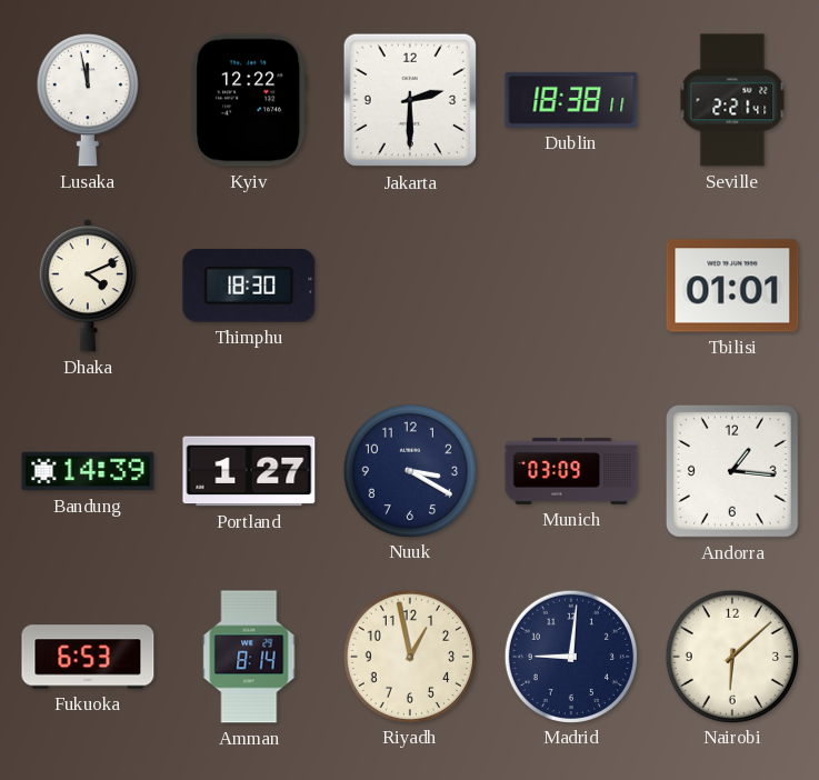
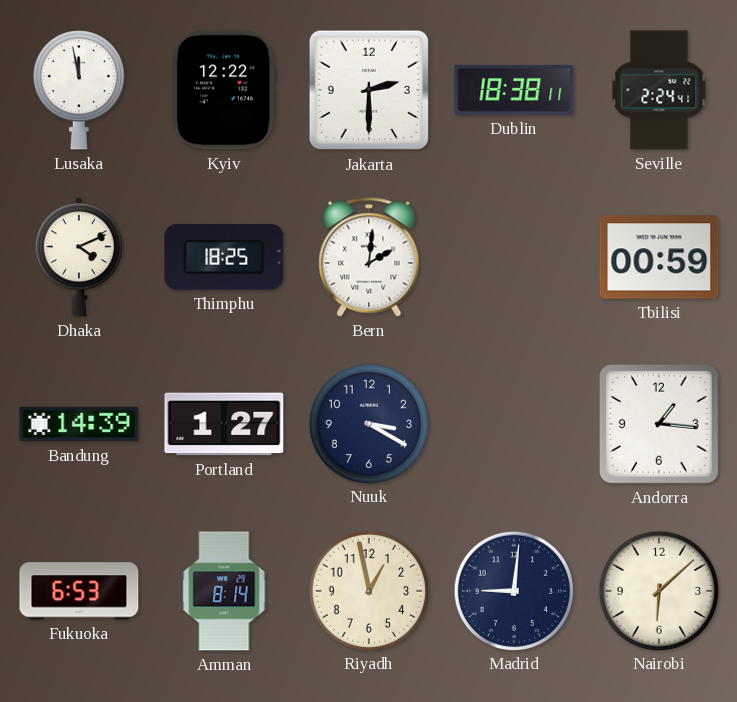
Seville: 2:21 -> 2:24 (659, 90)
Thimphu: 18:30 -> 18:25 (224, 258)
Bern: none -> 2:01 (369, 257)
Tbilisi: 01:01 -> 00:59 (659, 257)
Munich: 03:09 -> none (571, 471)
